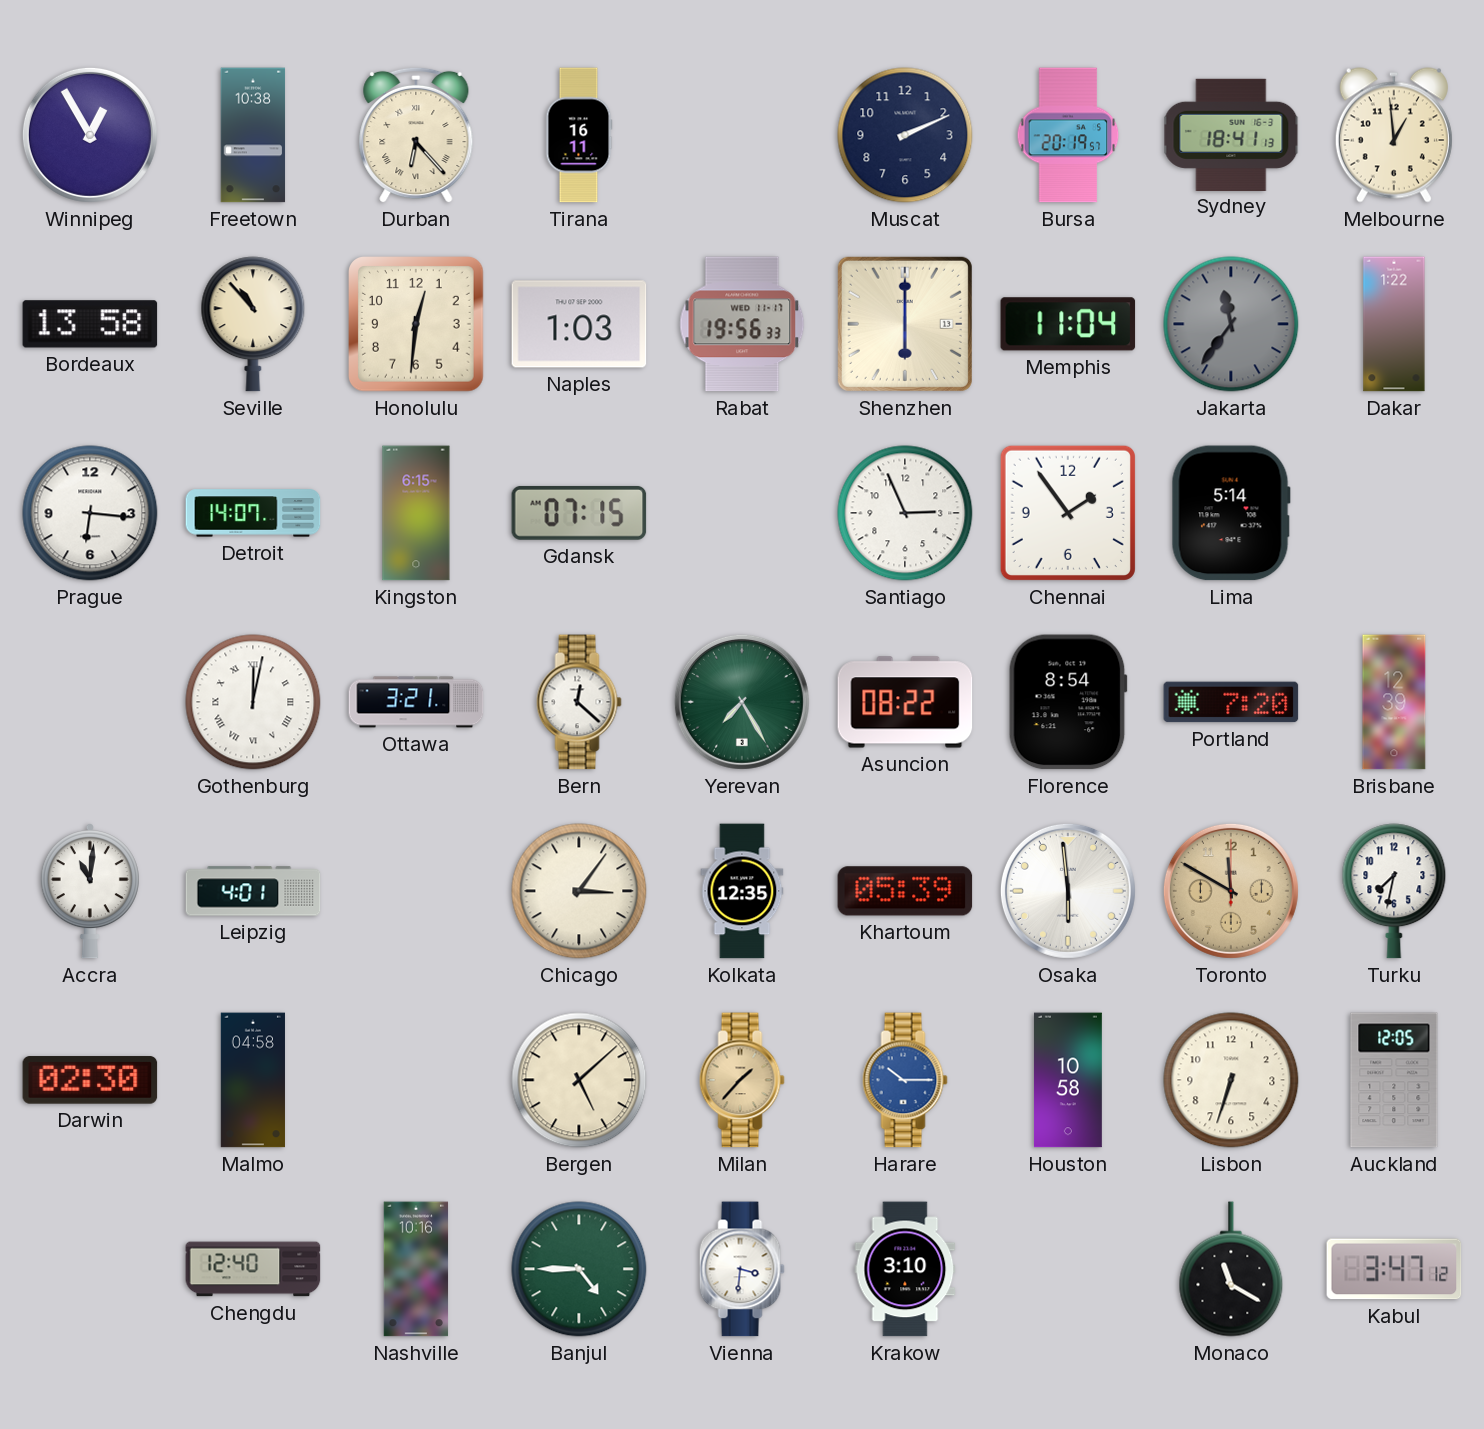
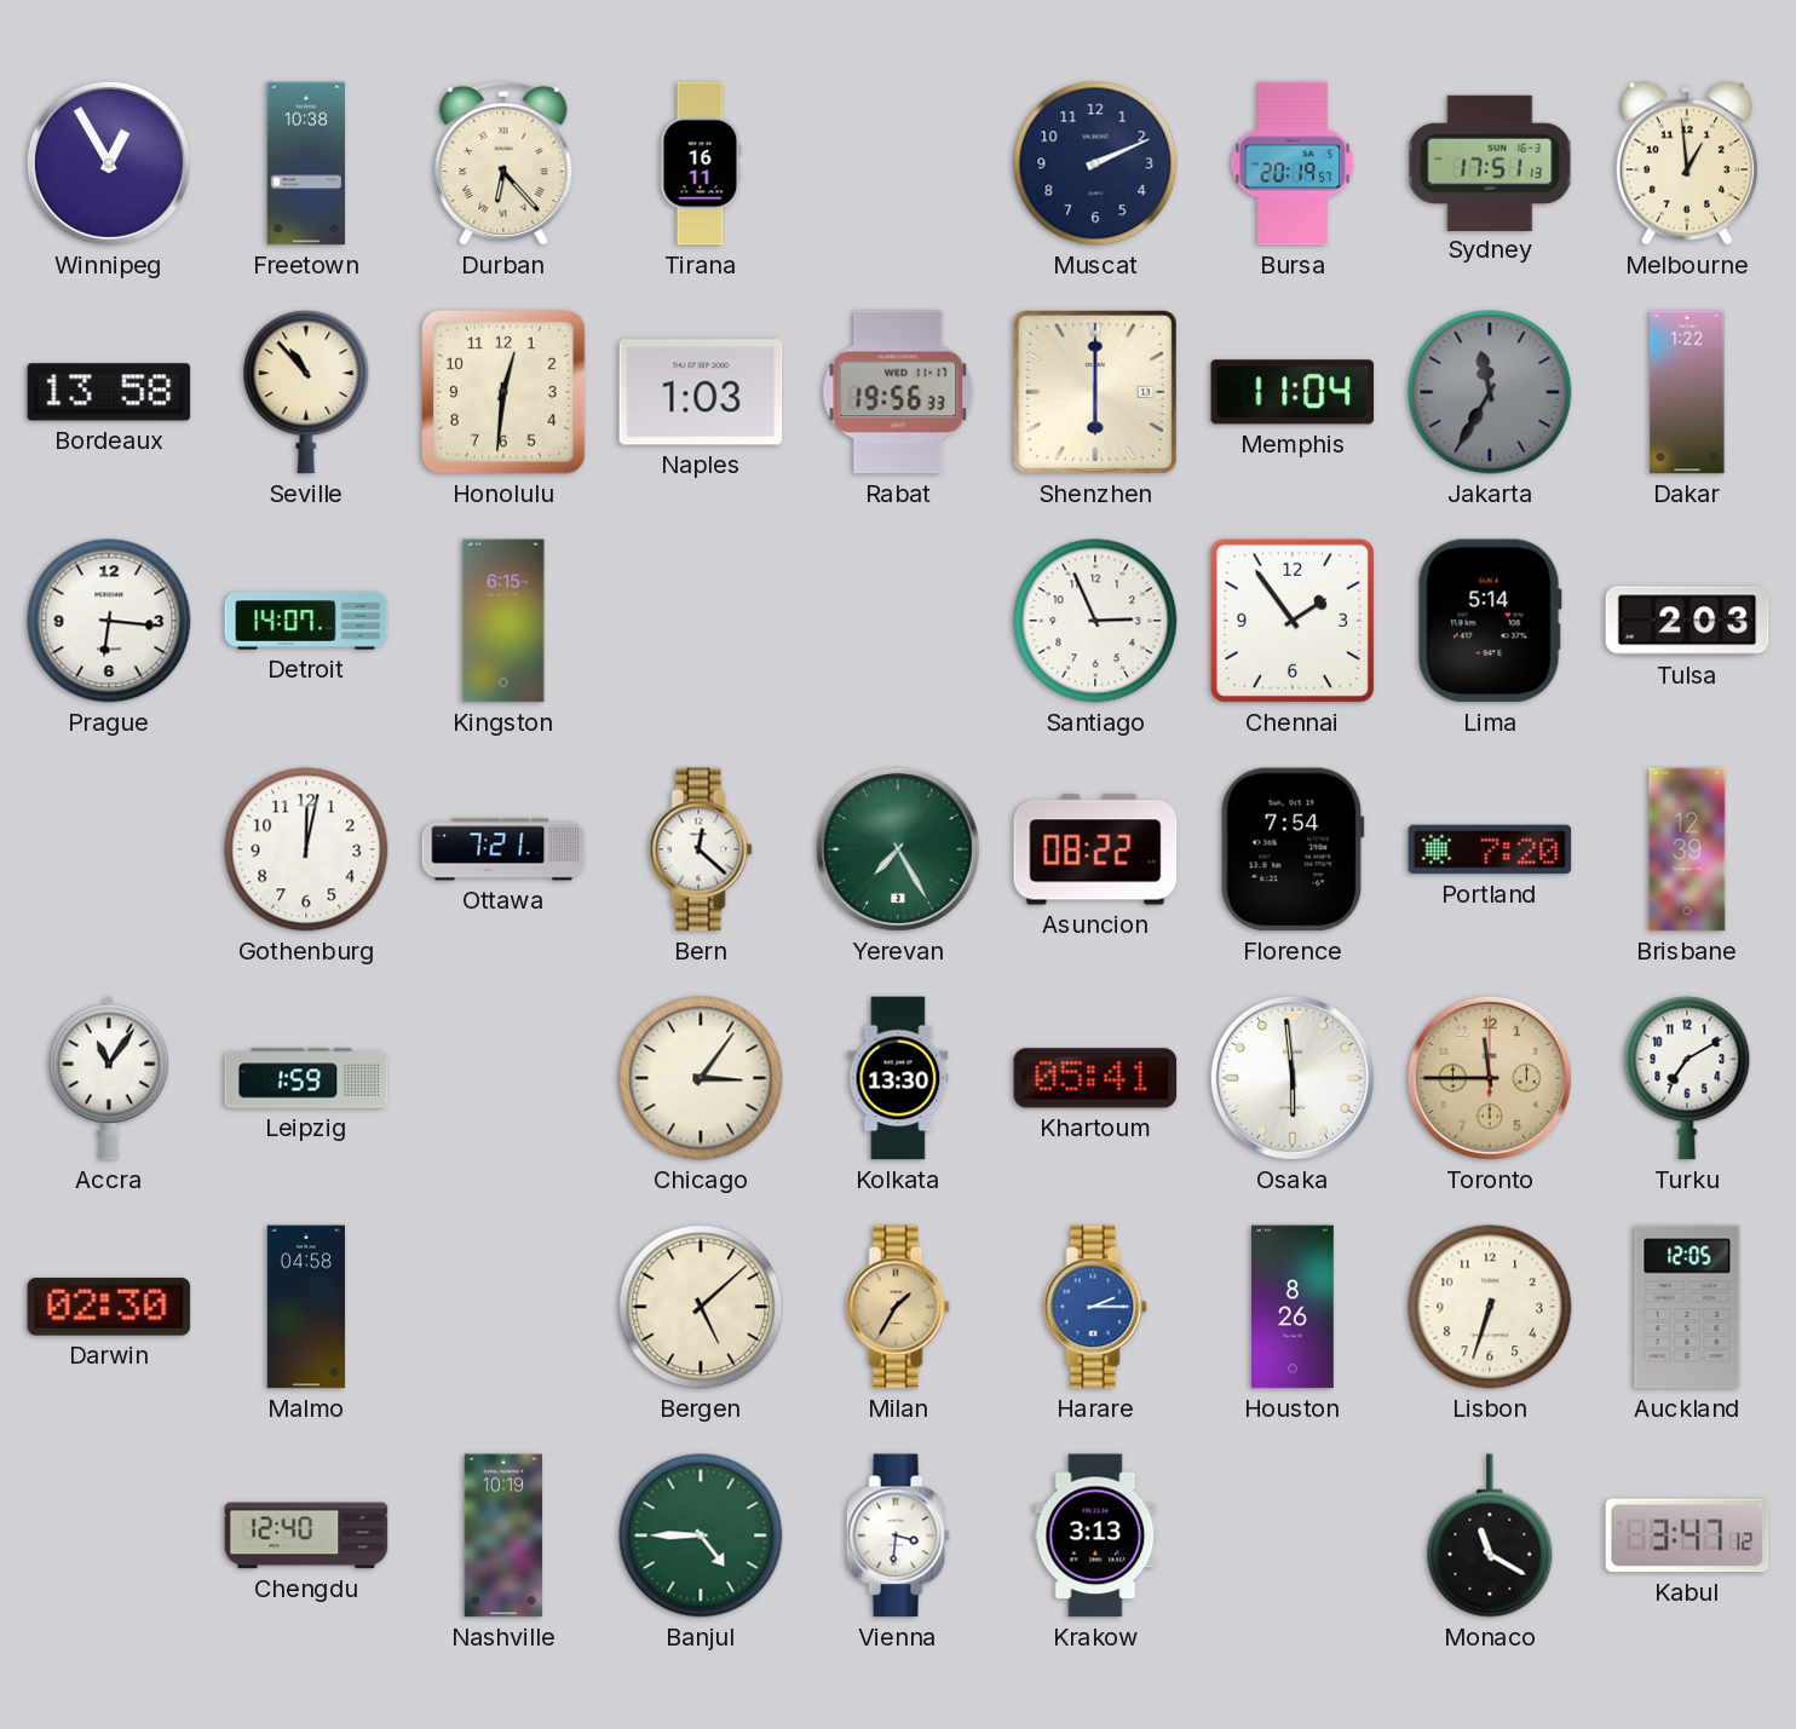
Sydney: 18:41 -> 17:51 (1490, 162)
Jakarta: 11:36 -> 11:35 (1490, 392)
Gdansk: 07:15 -> none (579, 513)
Tulsa: none -> 2:03 (1687, 621)
Gothenburg numerals: Roman -> Arabic (306, 849)
Ottawa: 3:21 -> 7:21 (503, 849)
Florence: 8:54 -> 7:54 (1293, 849)
Accra: 11:01 -> 11:06 (109, 1079)
Leipzig: 4:01 -> 1:59 (306, 1078)
Kolkata: 12:35 -> 13:30 (898, 1078)
Khartoum: 05:39 -> 05:41 (1095, 1078)
Toronto: 11:50 -> 11:45 (1490, 1078)
Turku: 7:32 -> 7:10 (1687, 1078)
Milan: 1:37 -> 1:35 (898, 1307)
Harare: 10:15 -> 2:15 (1095, 1307)
Houston: 10:58 -> 8:26 (1293, 1307)
Nashville: 10:16 -> 10:19 (503, 1535)
Krakow: 3:10 -> 3:13 (1095, 1535)
